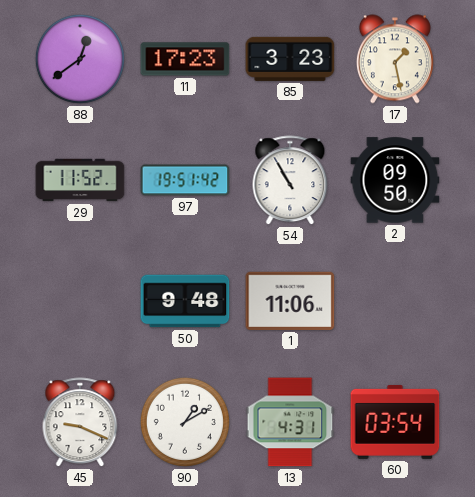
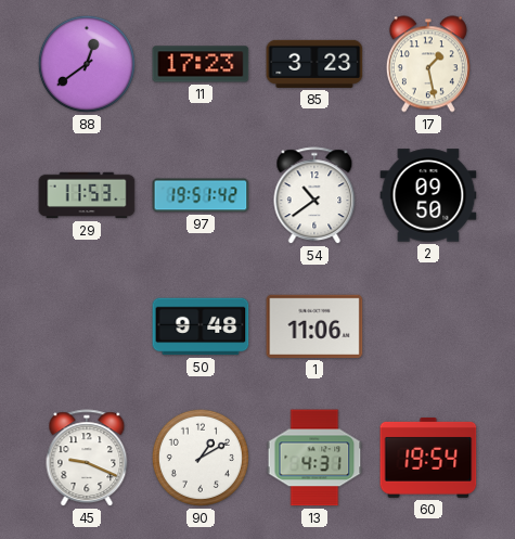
29: 11:52 -> 11:53 (87, 195)
54: 10:55 -> 10:39 (314, 196)
60: 03:54 -> 19:54 (428, 458)
